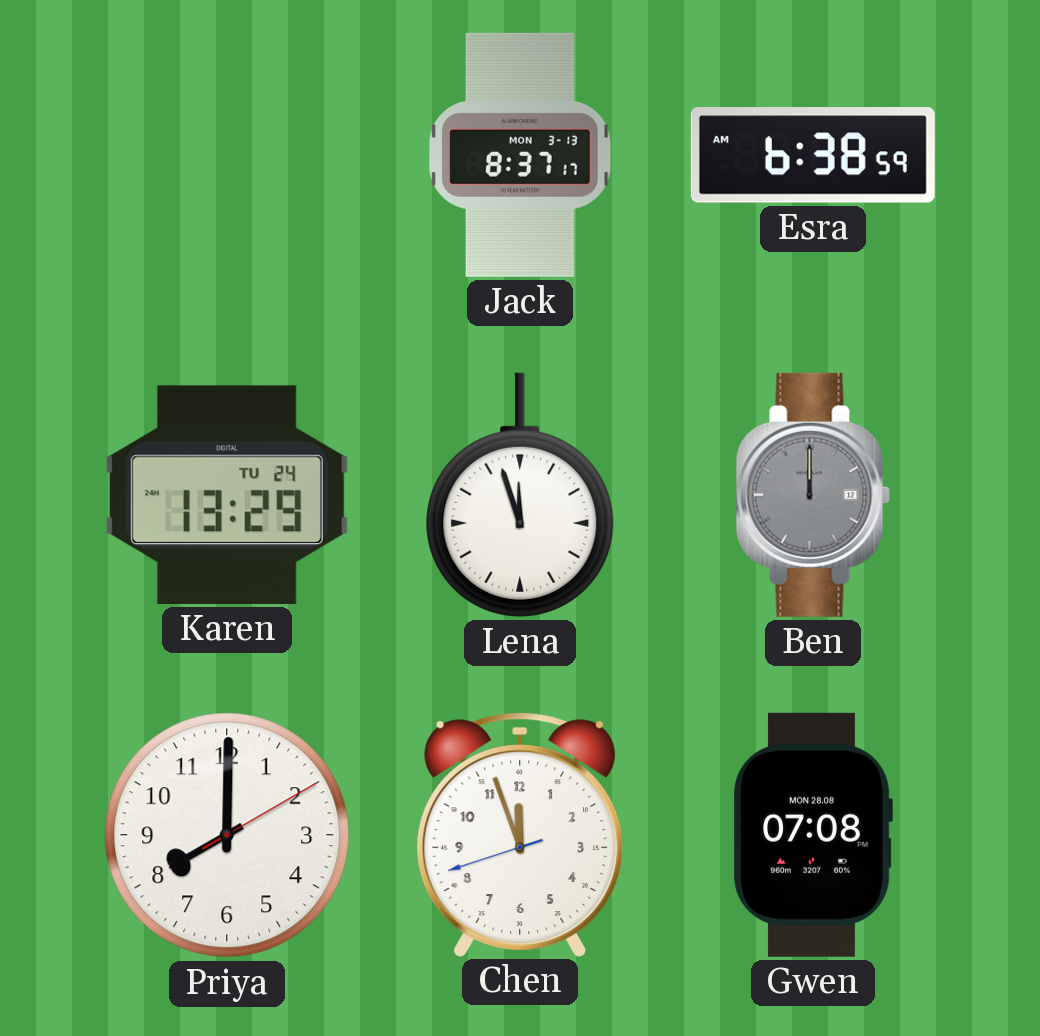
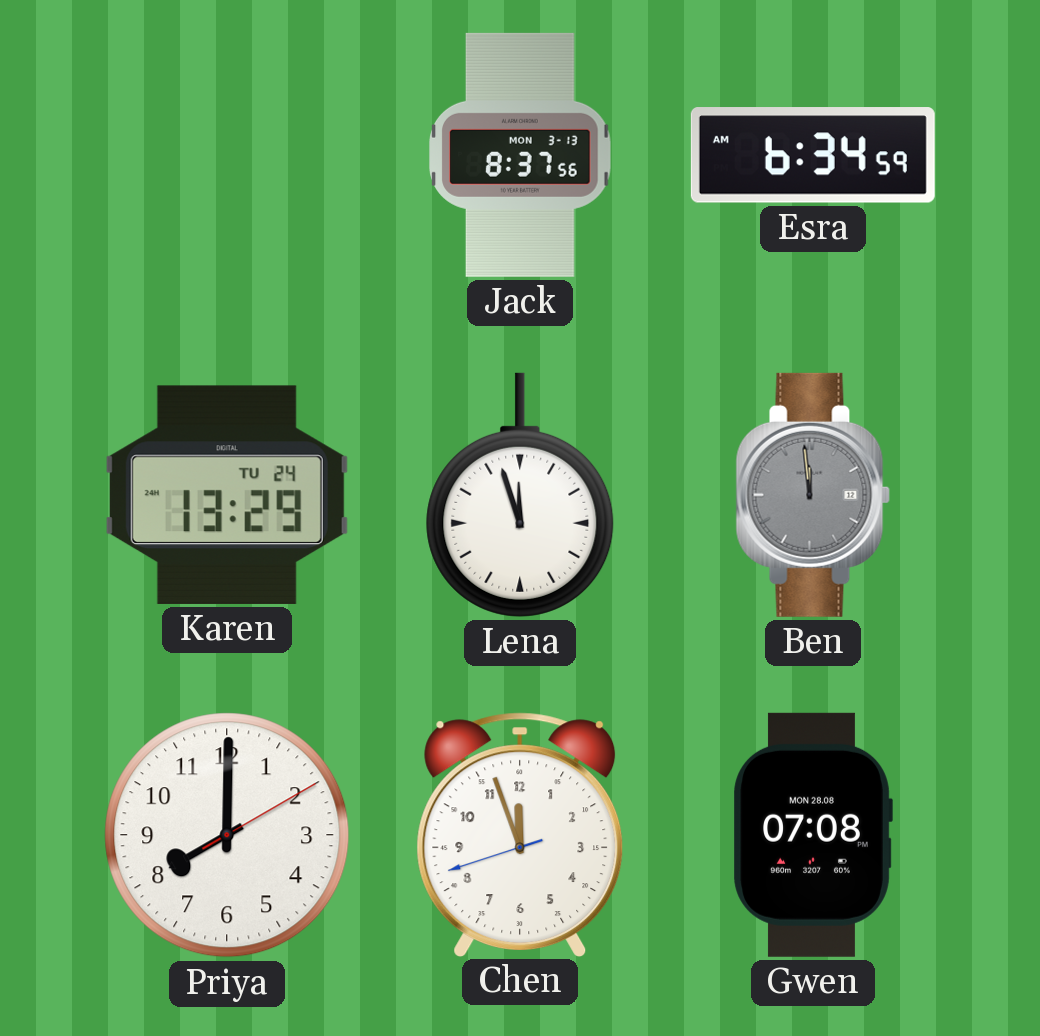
Jack: 8:37:17 -> 8:37:56 (520, 155)
Esra: 6:38 -> 6:34 (813, 155)
Ben: 12:00 -> 11:59 (813, 495)
